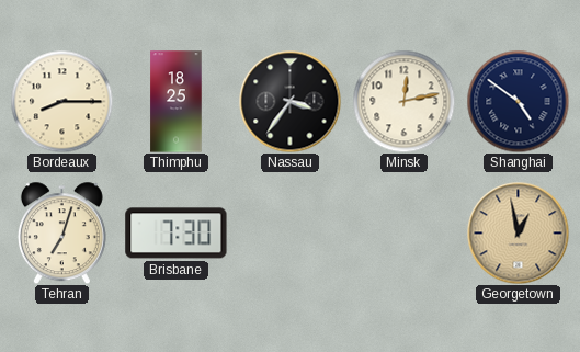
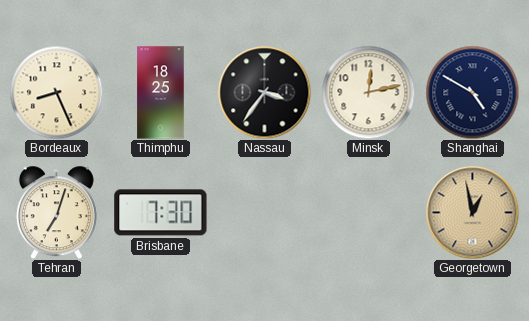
Bordeaux: 8:15 -> 8:26 (56, 92)
Shanghai: 4:51 -> 4:50 (472, 92)
